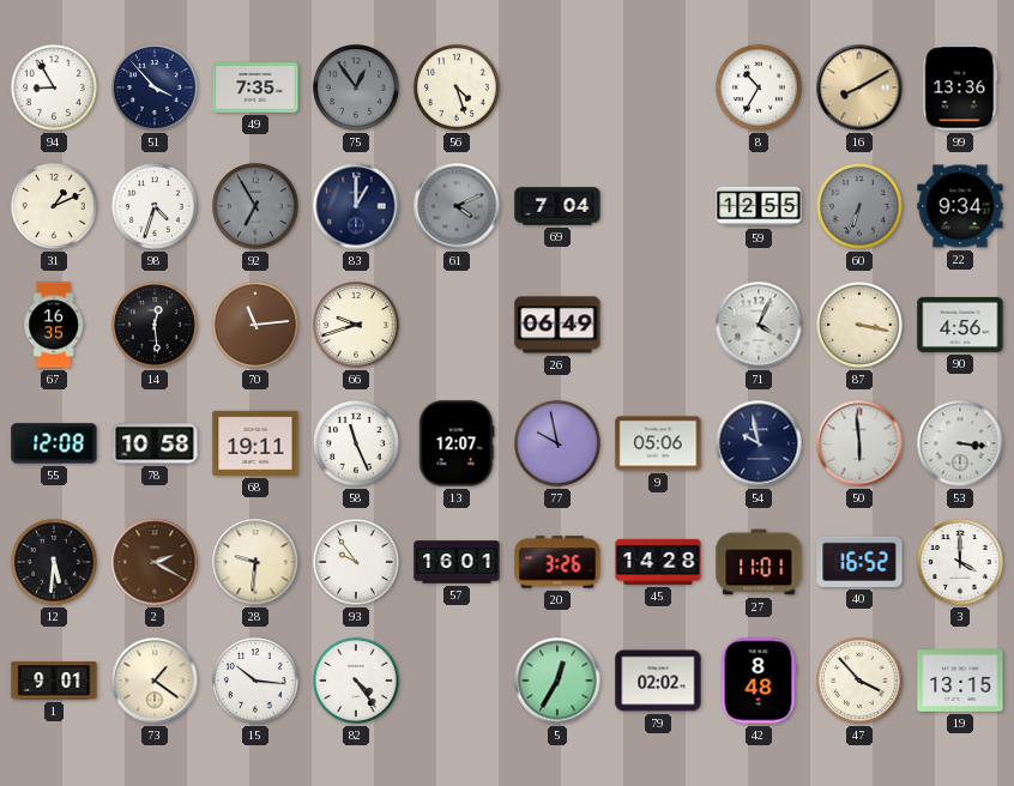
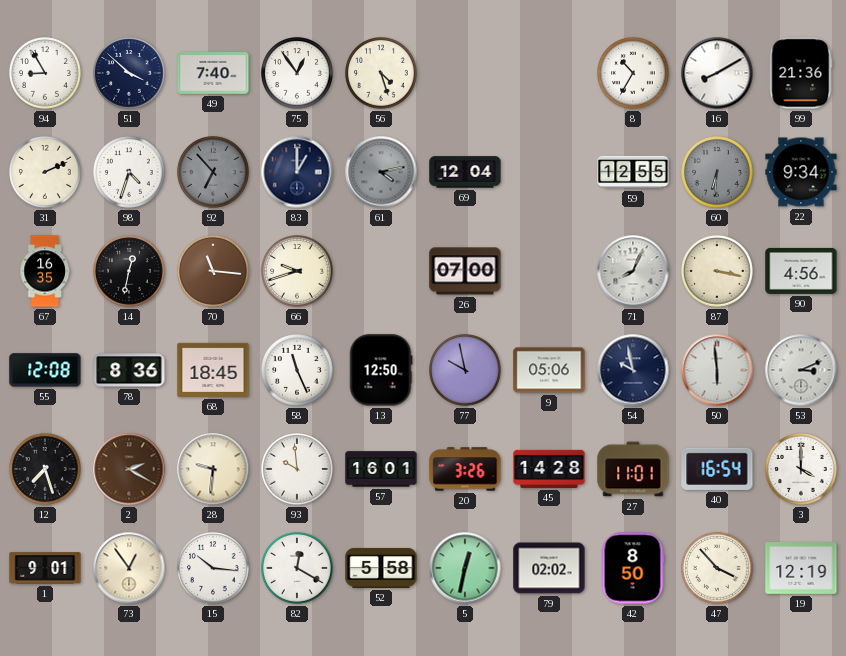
51: 3:53 -> 3:52 (129, 73)
49: 7:35 -> 7:40 (213, 73)
75 dial: grey -> white (297, 73)
16 dial: champagne -> white (717, 73)
99: 13:36 -> 21:36 (801, 73)
31: 1:11 -> 2:11 (45, 172)
92: 6:55 -> 6:53 (213, 172)
61: 4:11 -> 4:13 (381, 172)
69: 7:04 -> 12:04 (465, 172)
60: 6:34 -> 6:31 (717, 172)
14: 12:29 -> 12:32 (129, 271)
70: 11:14 -> 11:16 (213, 271)
26: 06:49 -> 07:00 (465, 271)
71: 4:04 -> 8:04 (633, 271)
78: 10:58 -> 8:36 (129, 370)
68: 19:11 -> 18:45 (213, 370)
13: 12:07 -> 12:50 (381, 370)
53: 3:16 -> 3:11 (801, 370)
12: 5:31 -> 7:27 (45, 469)
93: 9:54 -> 9:59 (297, 469)
40: 16:52 -> 16:54 (717, 469)
73: 1:21 -> 12:54 (129, 568)
82: 4:24 -> 12:20 (297, 568)
52: none -> 5:58 (381, 568)
5: 12:35 -> 12:32 (465, 568)
42: 8:48 -> 8:50 (633, 568)
19: 13:15 -> 12:19 (801, 569)
